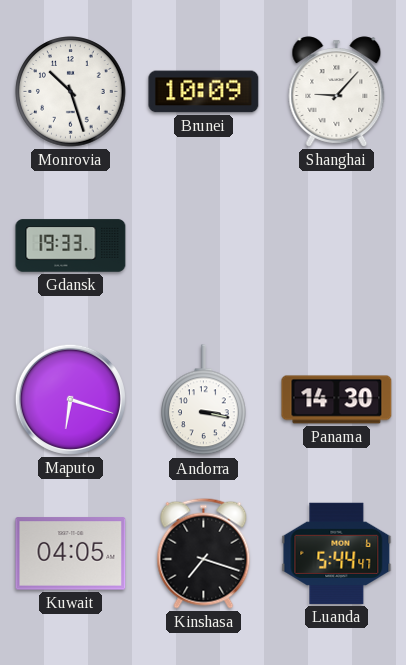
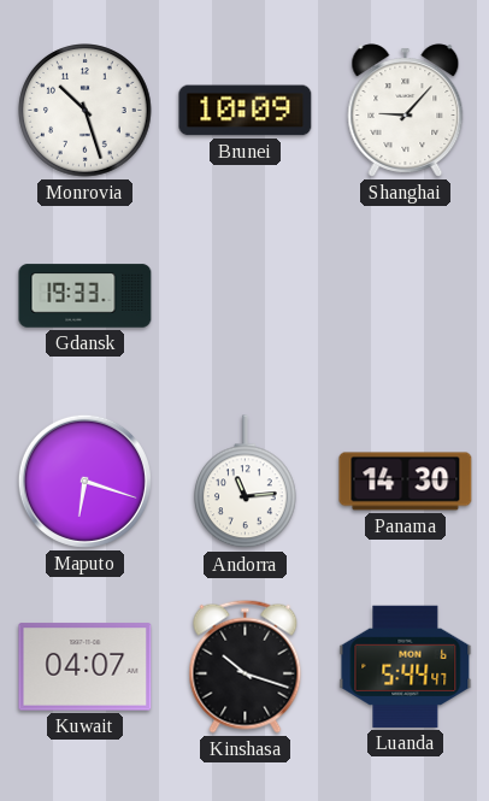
Andorra: 3:17 -> 11:14 (246, 482)
Kuwait: 04:05 -> 04:07 (86, 667)
Kinshasa: 7:18 -> 10:18 (246, 666)
